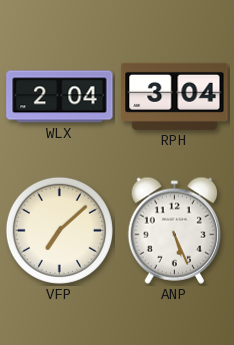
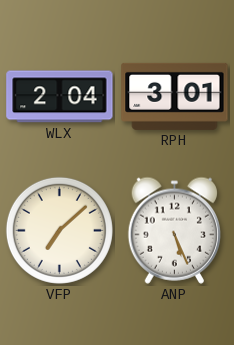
RPH: 3:04 -> 3:01 (175, 96)
